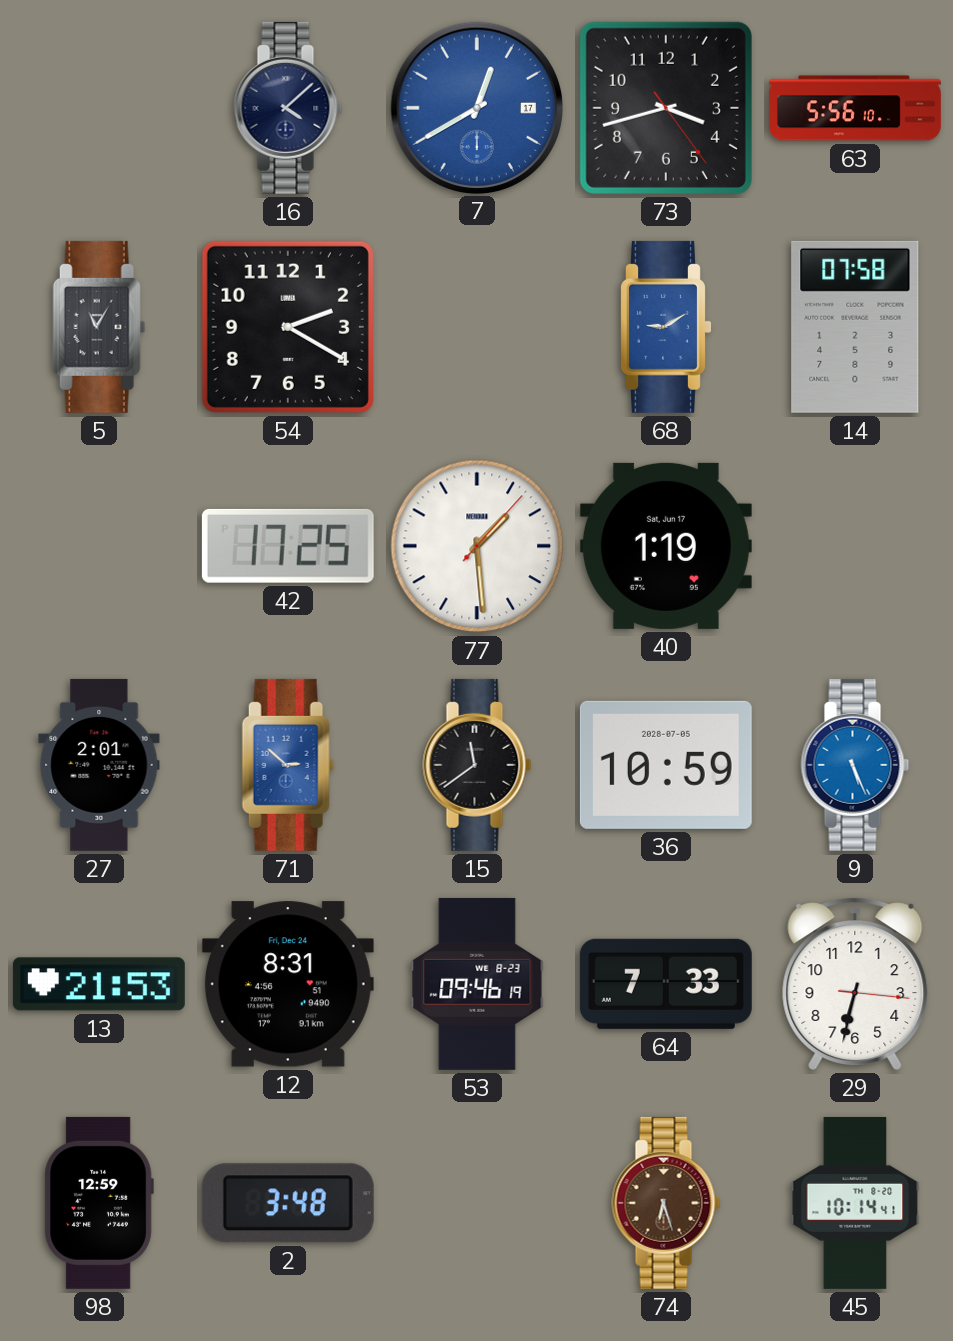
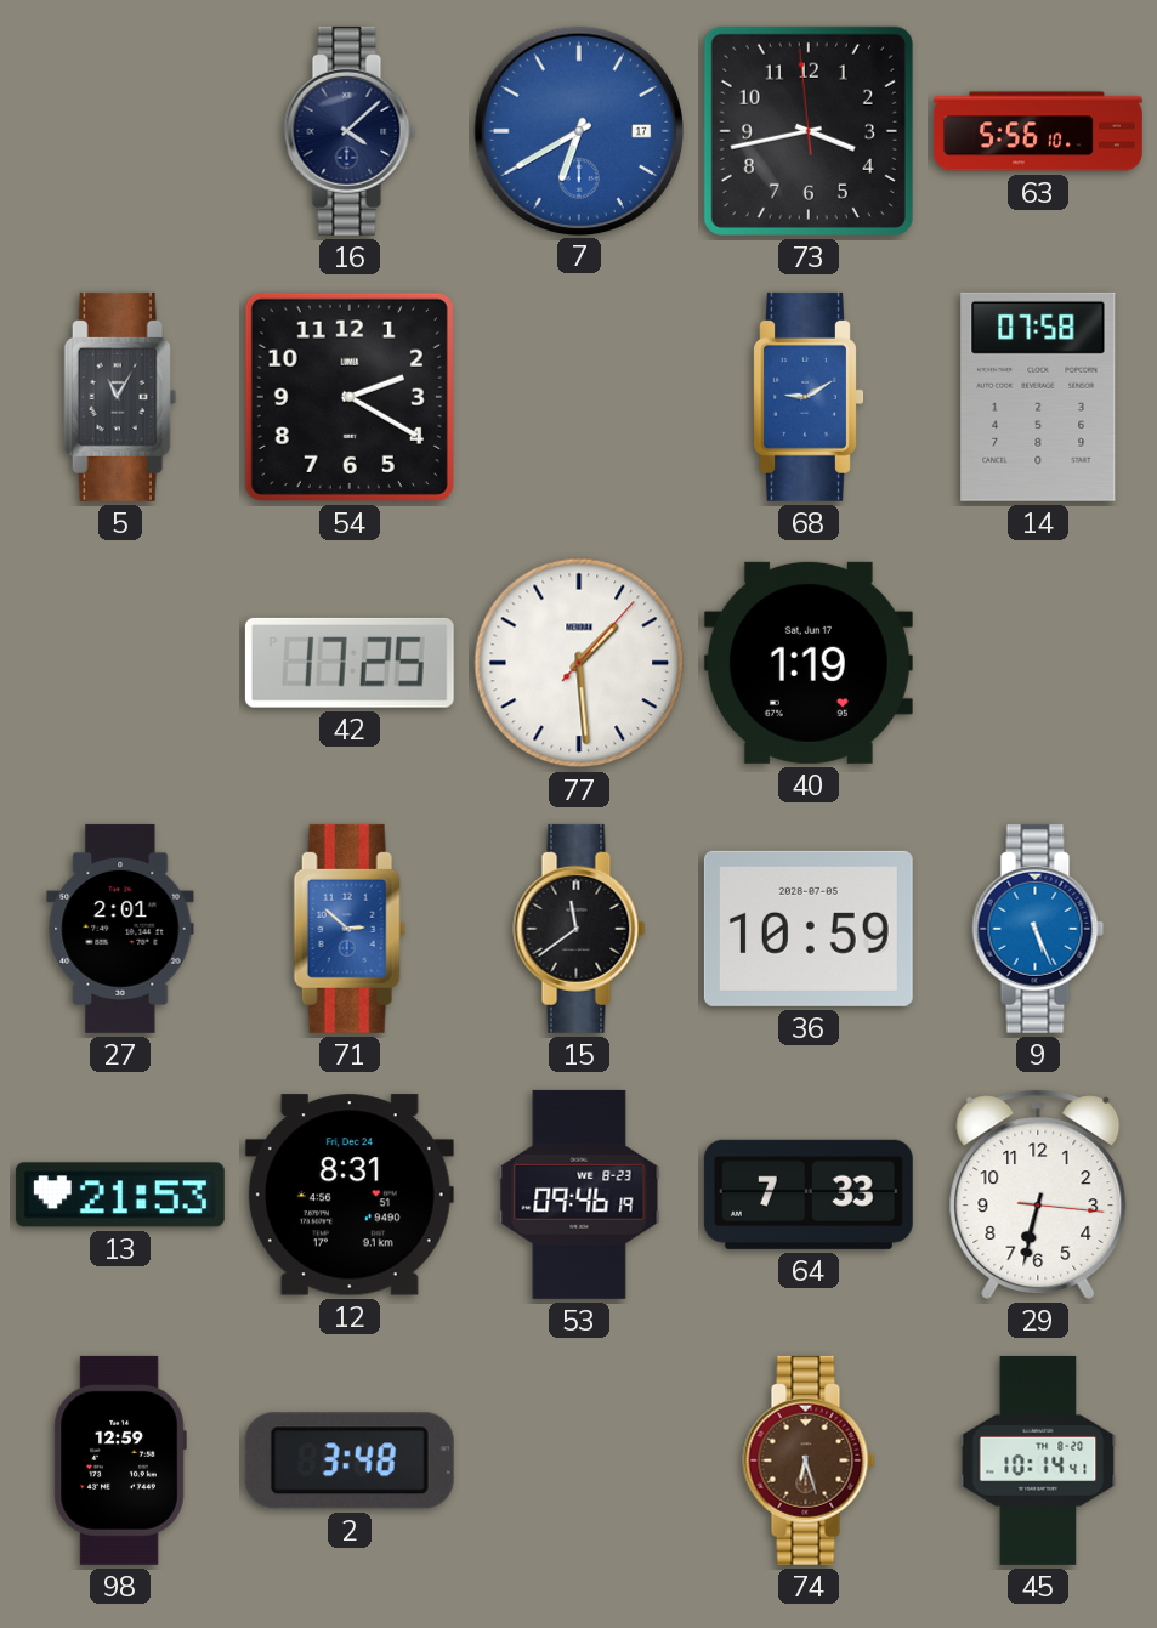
7: 12:40 -> 6:40 (578, 130)
73: 3:42:24 -> 3:42:59 (809, 131)
